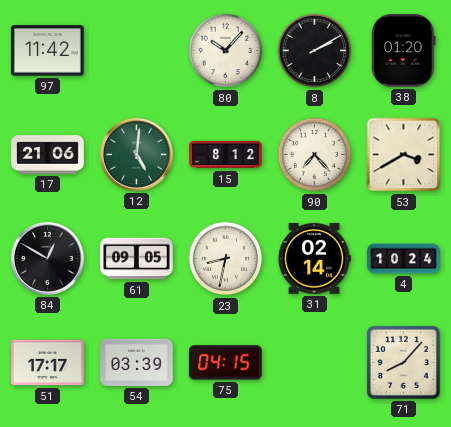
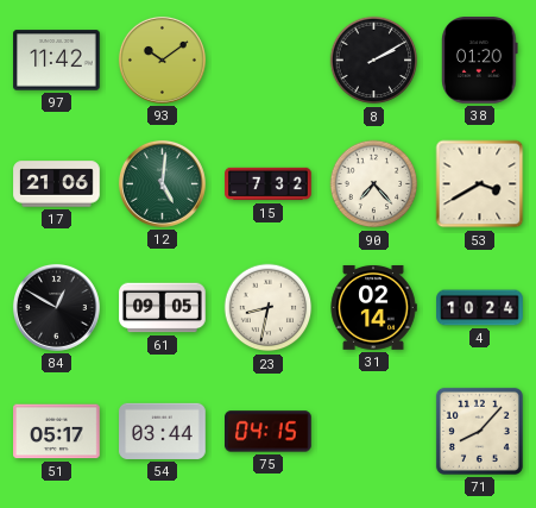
93: none -> 10:09 (162, 59)
80: 10:07 -> none (226, 51)
15: 8:12 -> 7:32 (269, 184)
51: 17:17 -> 05:17 (57, 432)
54: 03:39 -> 03:44 (163, 431)
